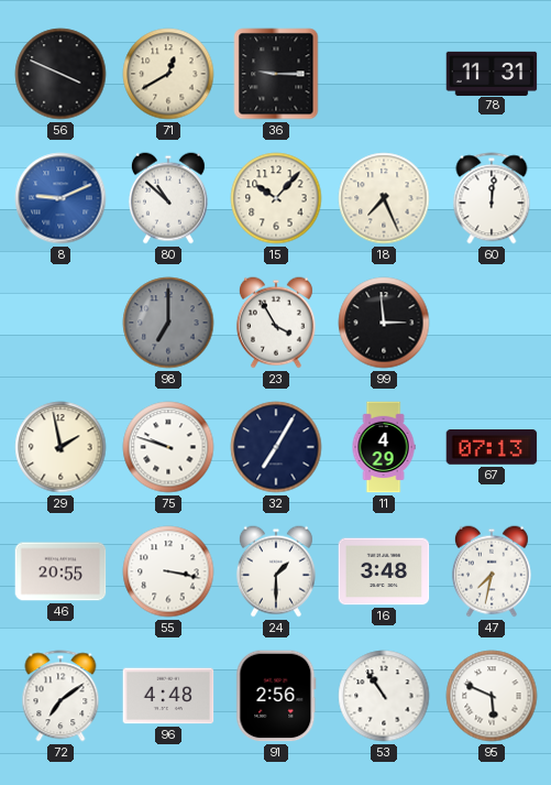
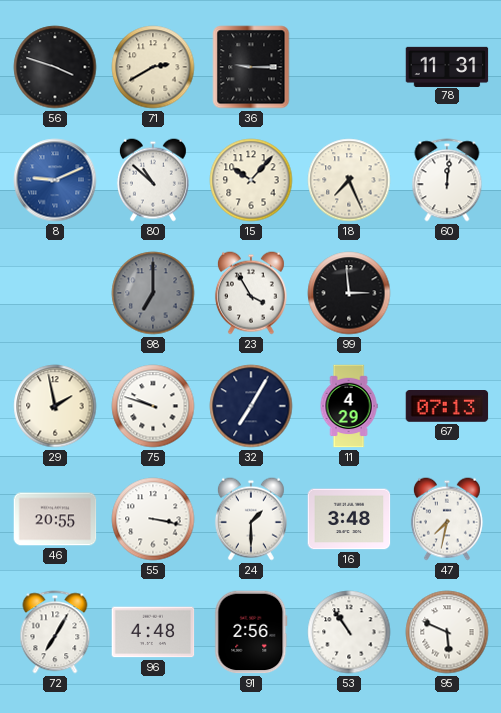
56: 3:49 -> 3:48 (55, 67)
71: 12:40 -> 2:40 (153, 67)
72: 7:09 -> 7:05 (55, 632)
